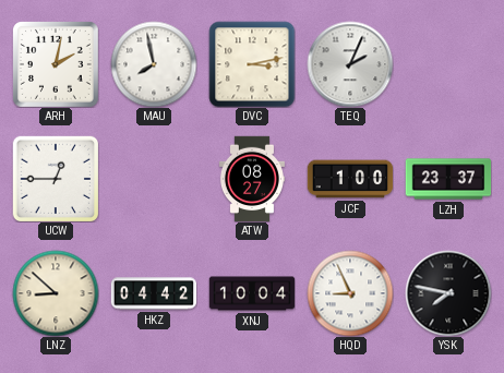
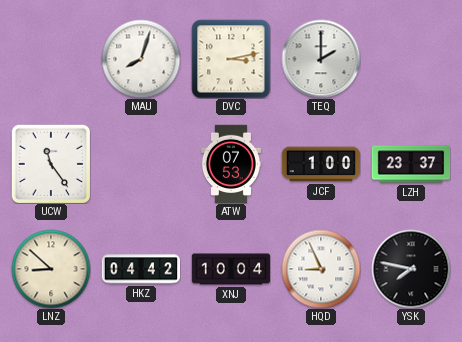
ARH: 2:02 -> none (56, 64)
MAU: 7:58 -> 8:03 (141, 59)
TEQ: 2:04 -> 2:00 (321, 59)
UCW: 12:45 -> 11:24 (50, 163)
ATW: 08:27 -> 07:53 (231, 164)
